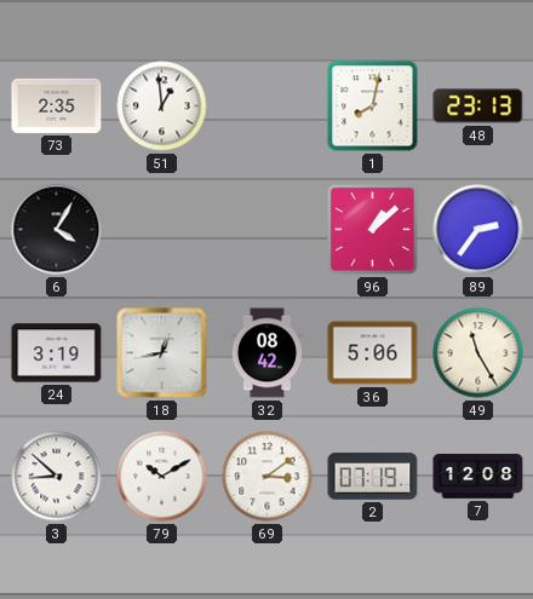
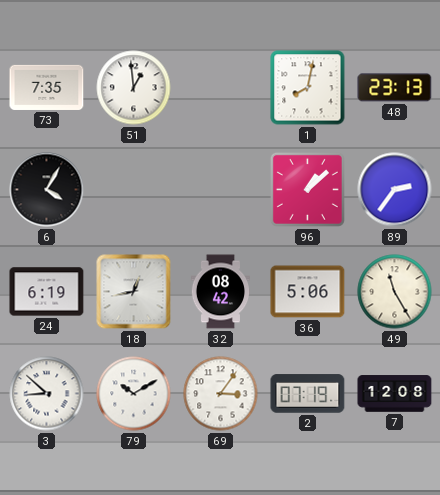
73: 2:35 -> 7:35 (47, 87)
24: 3:19 -> 6:19 (47, 292)
69: 3:09 -> 3:06 (221, 394)
